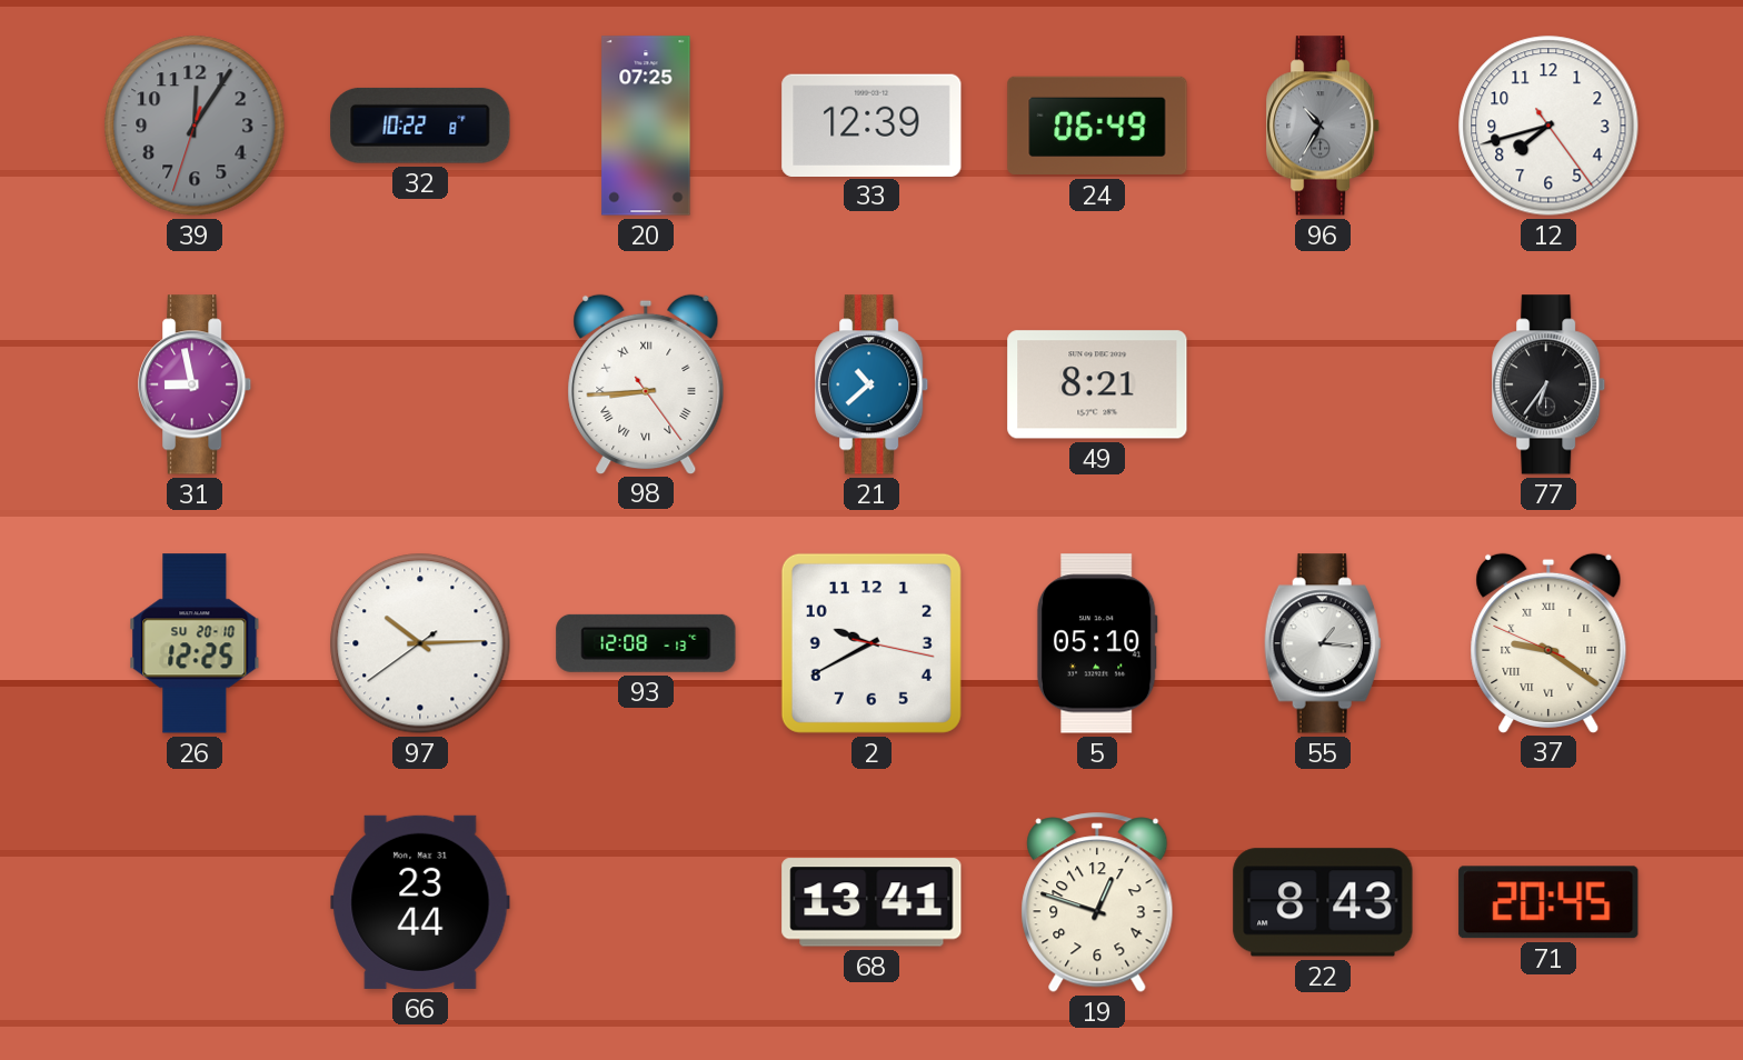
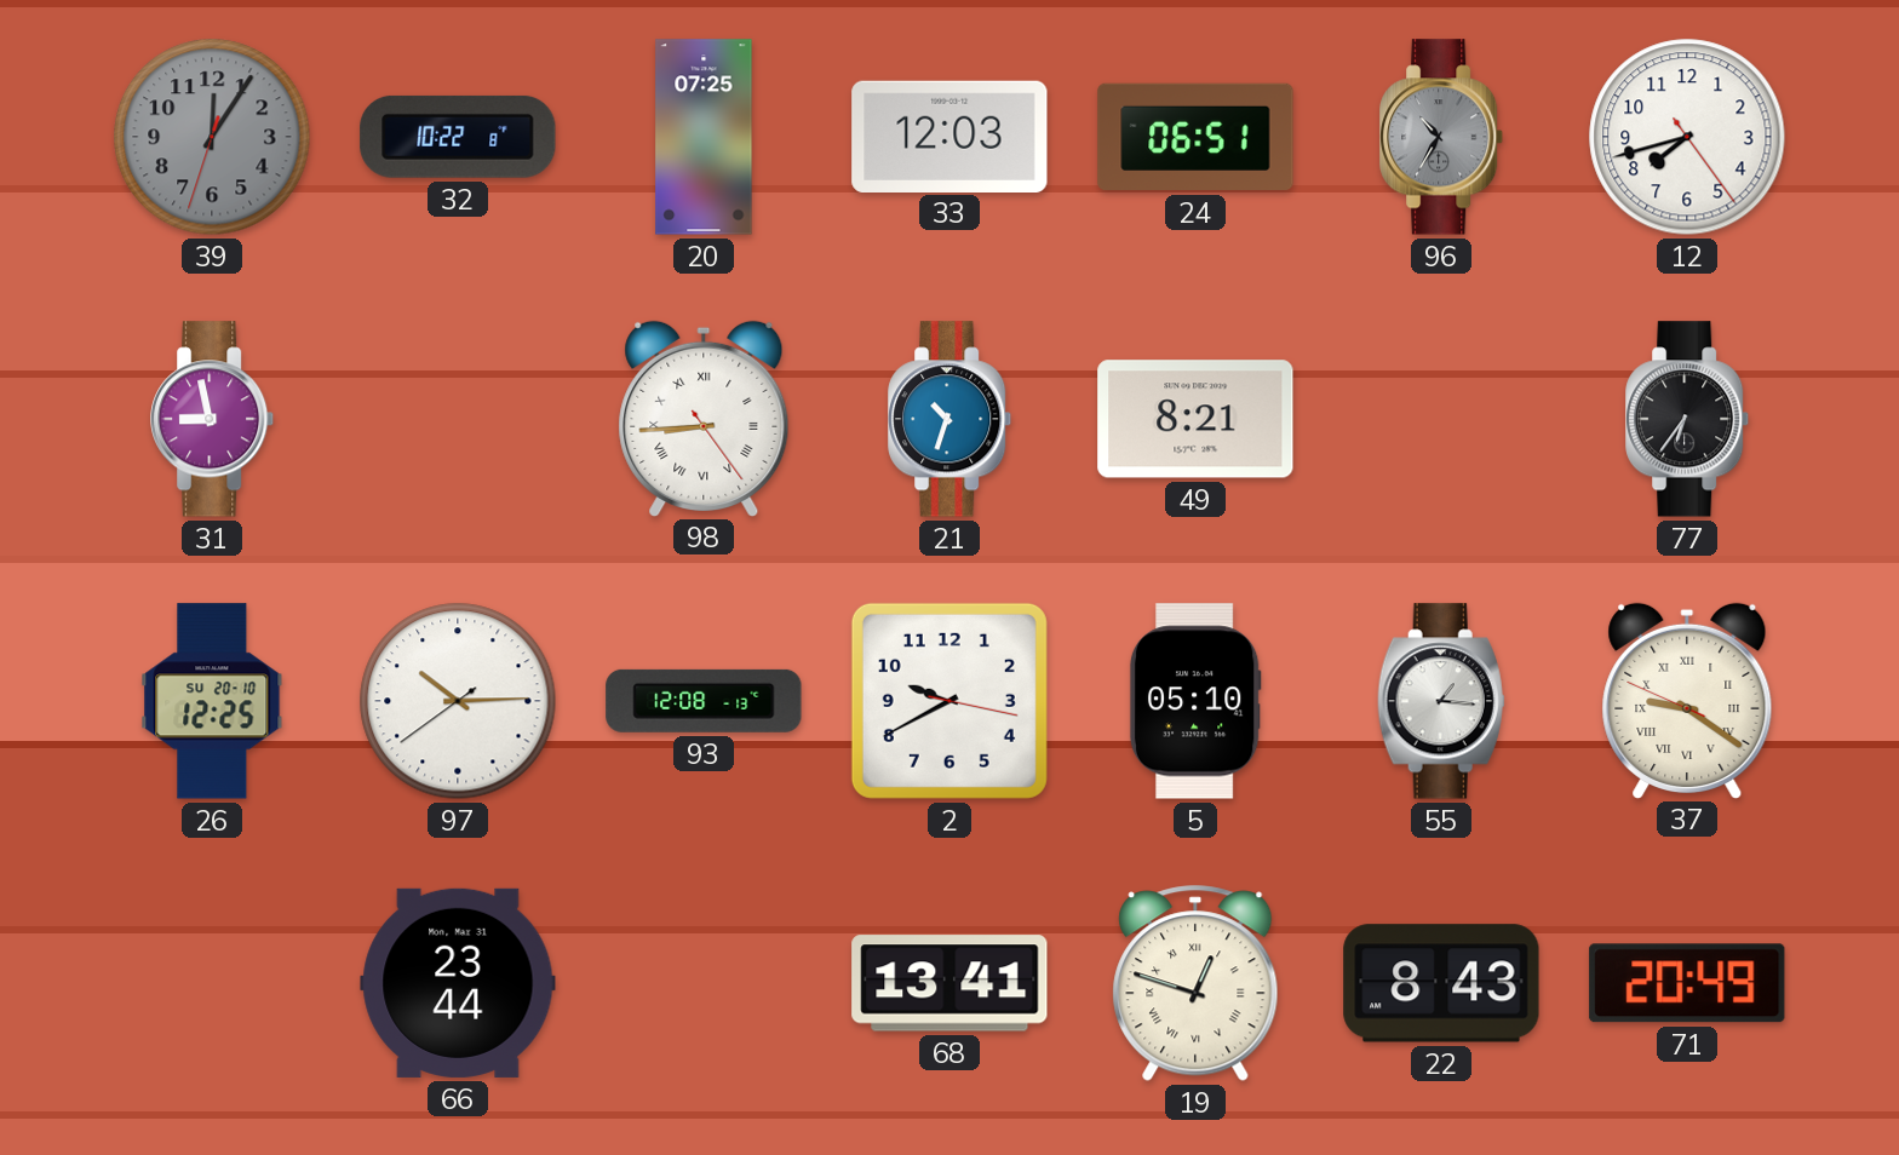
33: 12:39 -> 12:03 (949, 136)
24: 06:49 -> 06:51 (1195, 137)
21: 10:38 -> 10:33 (951, 419)
19 numerals: Arabic -> Roman (1195, 983)
71: 20:45 -> 20:49 (1687, 983)
